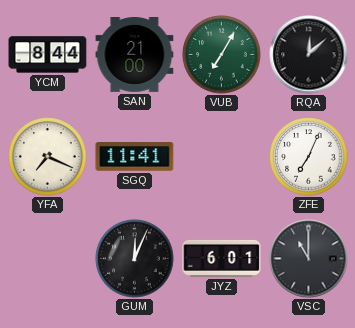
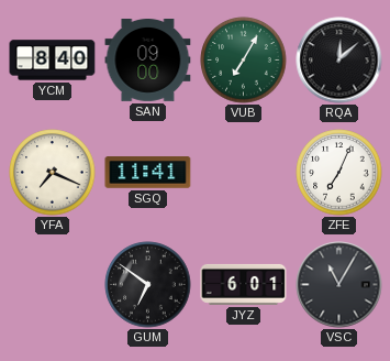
YCM: 8:44 -> 8:40 (53, 61)
SAN: 21:00 -> 09:00 (148, 61)
GUM: 12:04 -> 6:51 (148, 285)
VSC: 11:00 -> 11:05 (339, 285)
